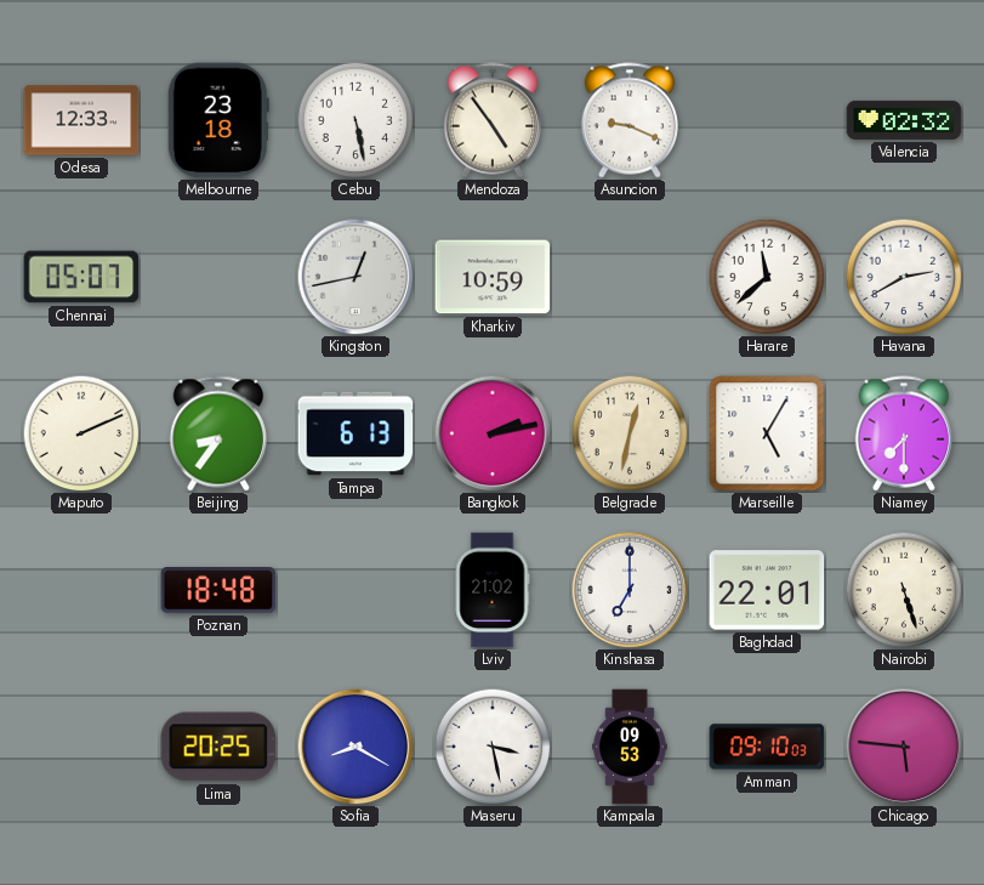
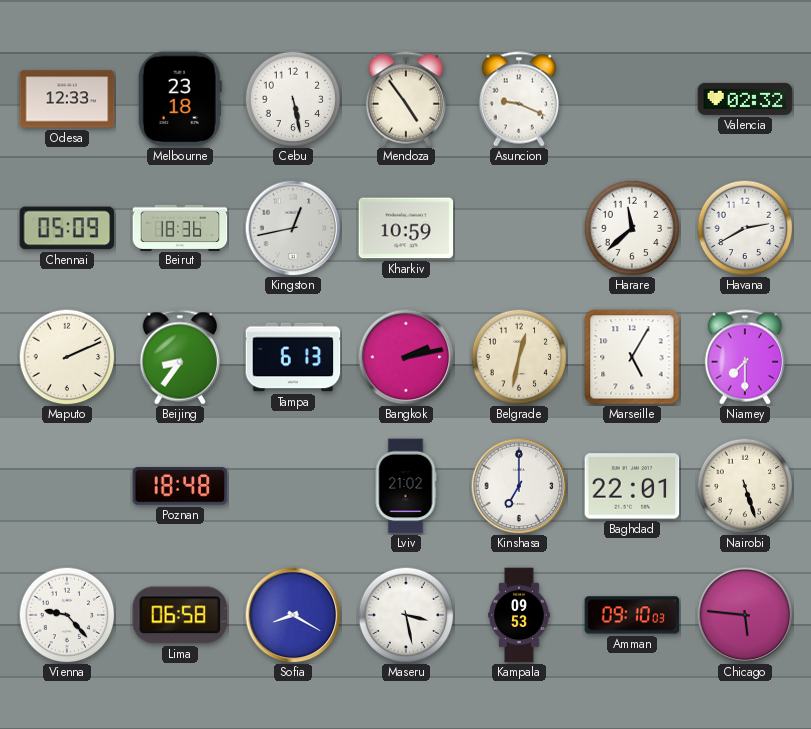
Chennai: 05:07 -> 05:09 (67, 228)
Beirut: none -> 18:36 (180, 227)
Vienna: none -> 9:23 (67, 615)
Lima: 20:25 -> 06:58 (180, 615)
